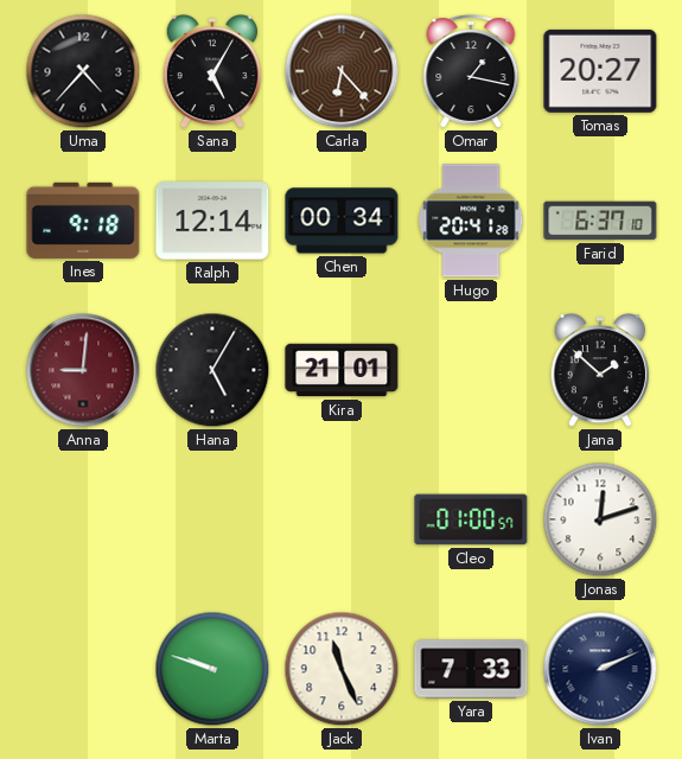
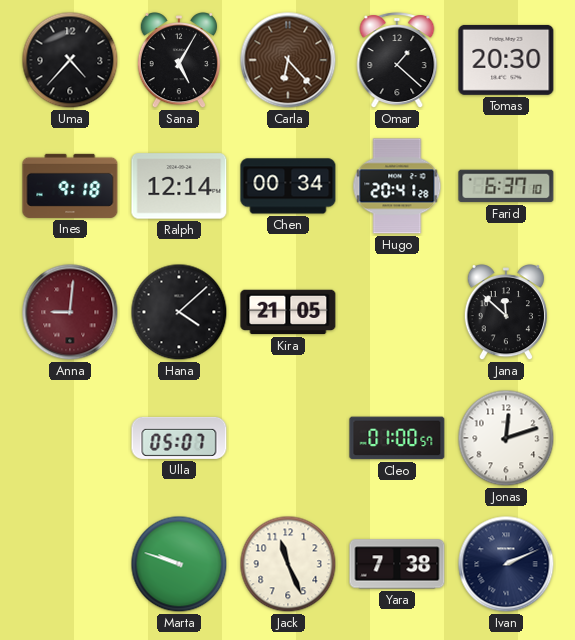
Omar: 1:17 -> 1:22 (397, 60)
Tomas: 20:27 -> 20:30 (506, 60)
Hana: 5:05 -> 4:08 (179, 312)
Kira: 21:01 -> 21:05 (288, 312)
Jana: 1:52 -> 11:52 (506, 313)
Ulla: none -> 05:07 (179, 438)
Yara: 7:33 -> 7:38 (397, 564)
